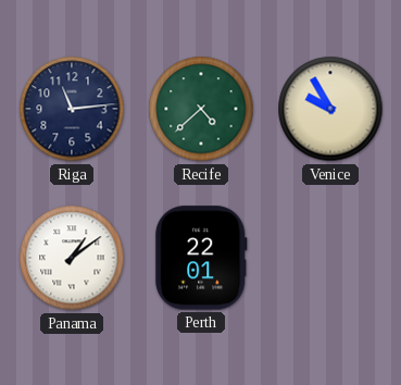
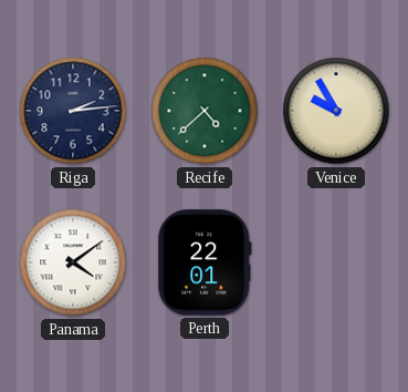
Riga: 11:14 -> 2:14 (73, 111)
Panama: 1:09 -> 4:09 (73, 262)
